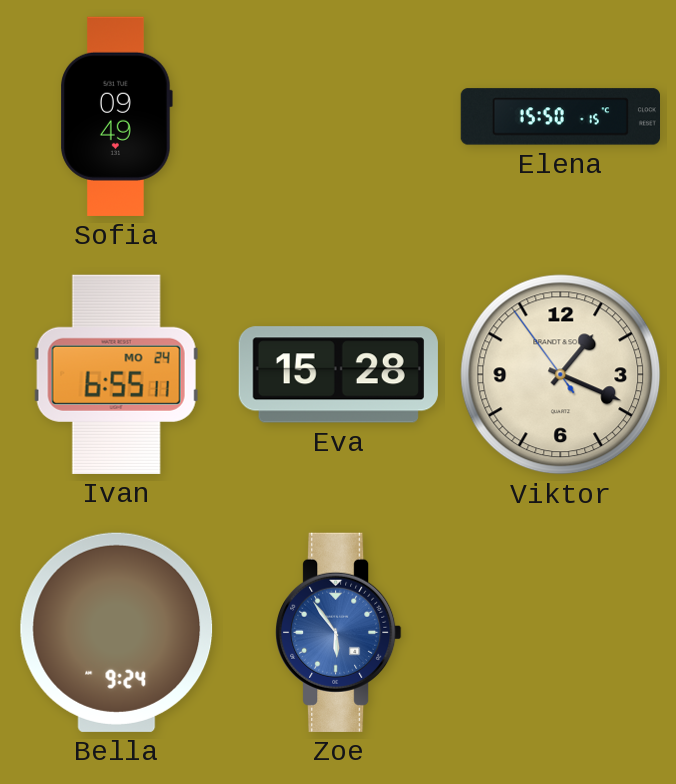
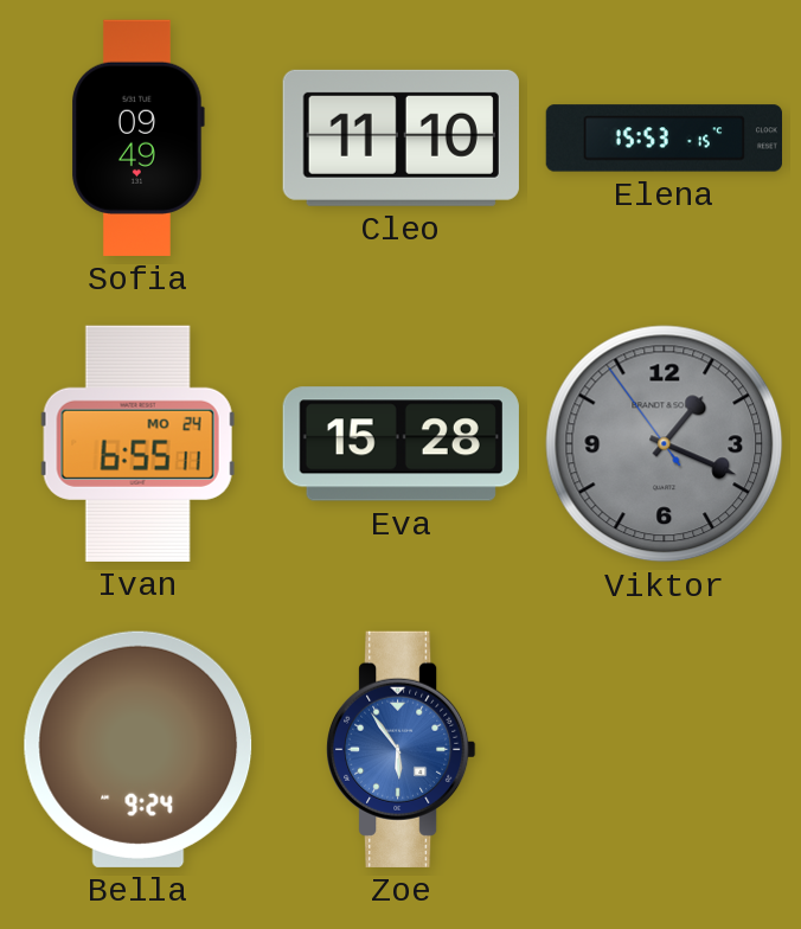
Cleo: none -> 11:10 (400, 137)
Elena: 15:50 -> 15:53 (664, 139)
Viktor dial: cream -> grey (665, 444)
